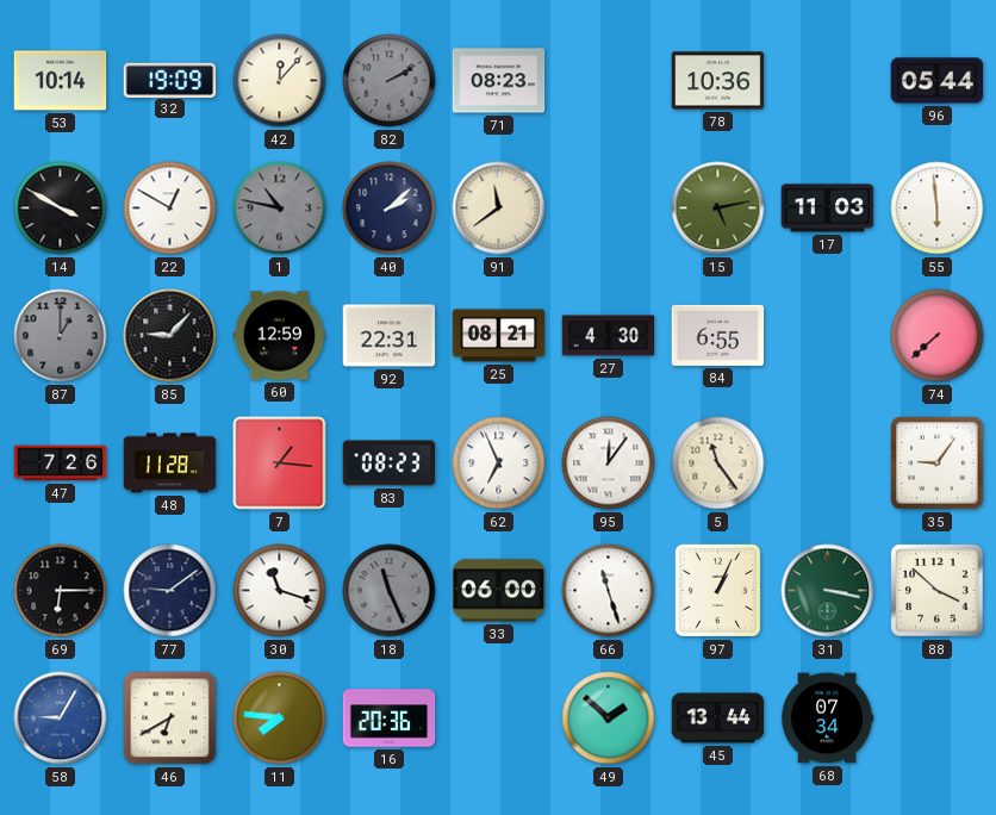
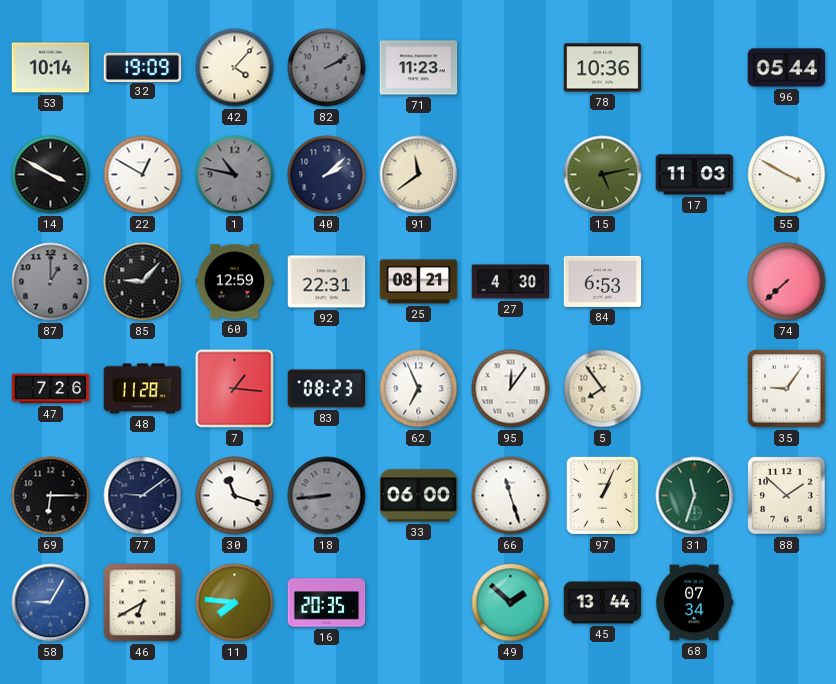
42: 12:07 -> 4:07 (235, 68)
71: 08:23 -> 11:23 (419, 68)
55: 5:59 -> 3:50 (787, 175)
84: 6:55 -> 6:53 (603, 281)
5: 11:24 -> 7:54 (603, 389)
18: 11:26 -> 8:44 (327, 496)
31: 3:17 -> 11:33 (695, 496)
88: 3:52 -> 1:52 (787, 496)
16: 20:36 -> 20:35 (327, 603)
